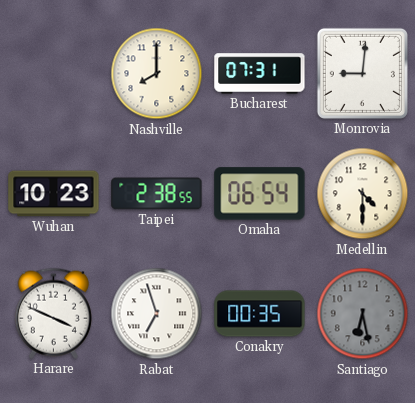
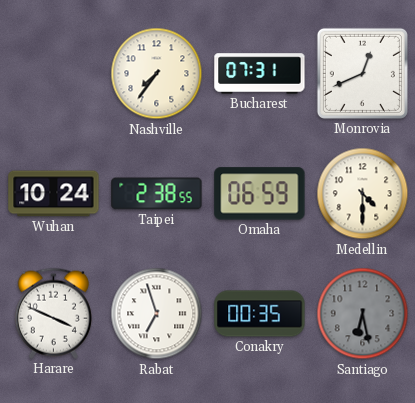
Nashville: 8:00 -> 7:36 (157, 74)
Monrovia: 9:01 -> 12:41 (362, 73)
Wuhan: 10:23 -> 10:24 (54, 194)
Omaha: 06:54 -> 06:59 (260, 194)
